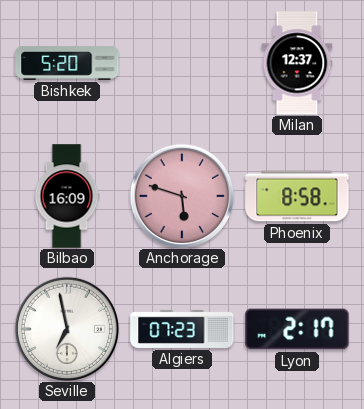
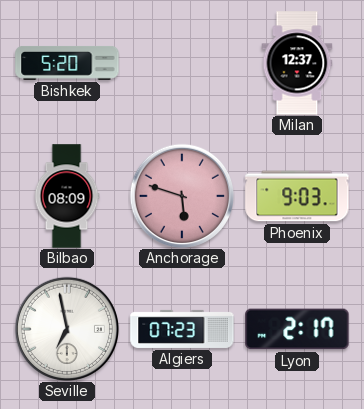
Bilbao: 16:09 -> 08:09 (67, 196)
Phoenix: 8:58 -> 9:03 (297, 196)
